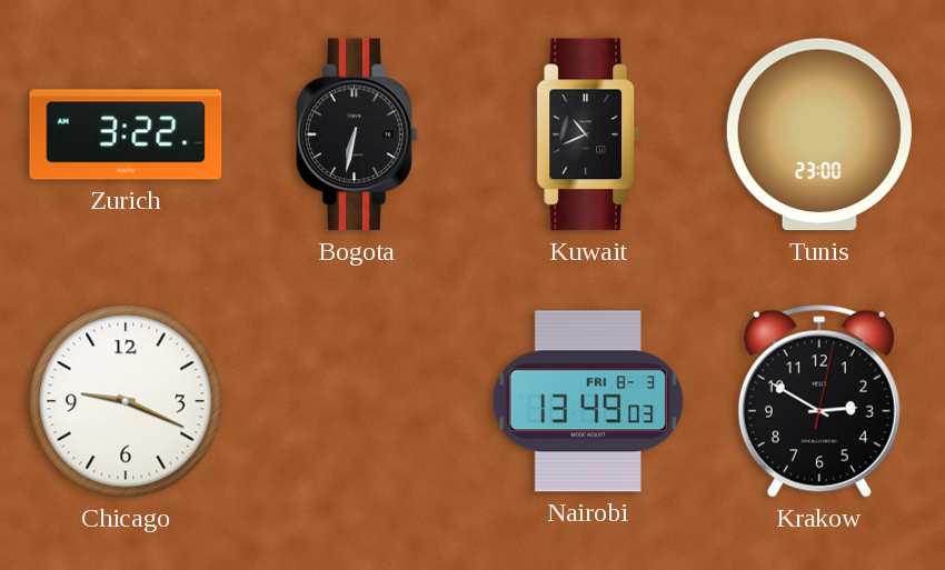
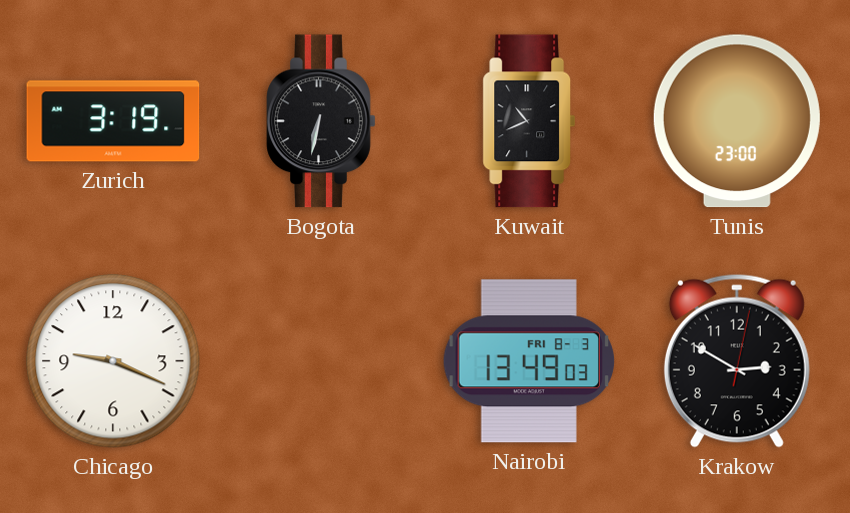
Zurich: 3:22 -> 3:19 (113, 121)
